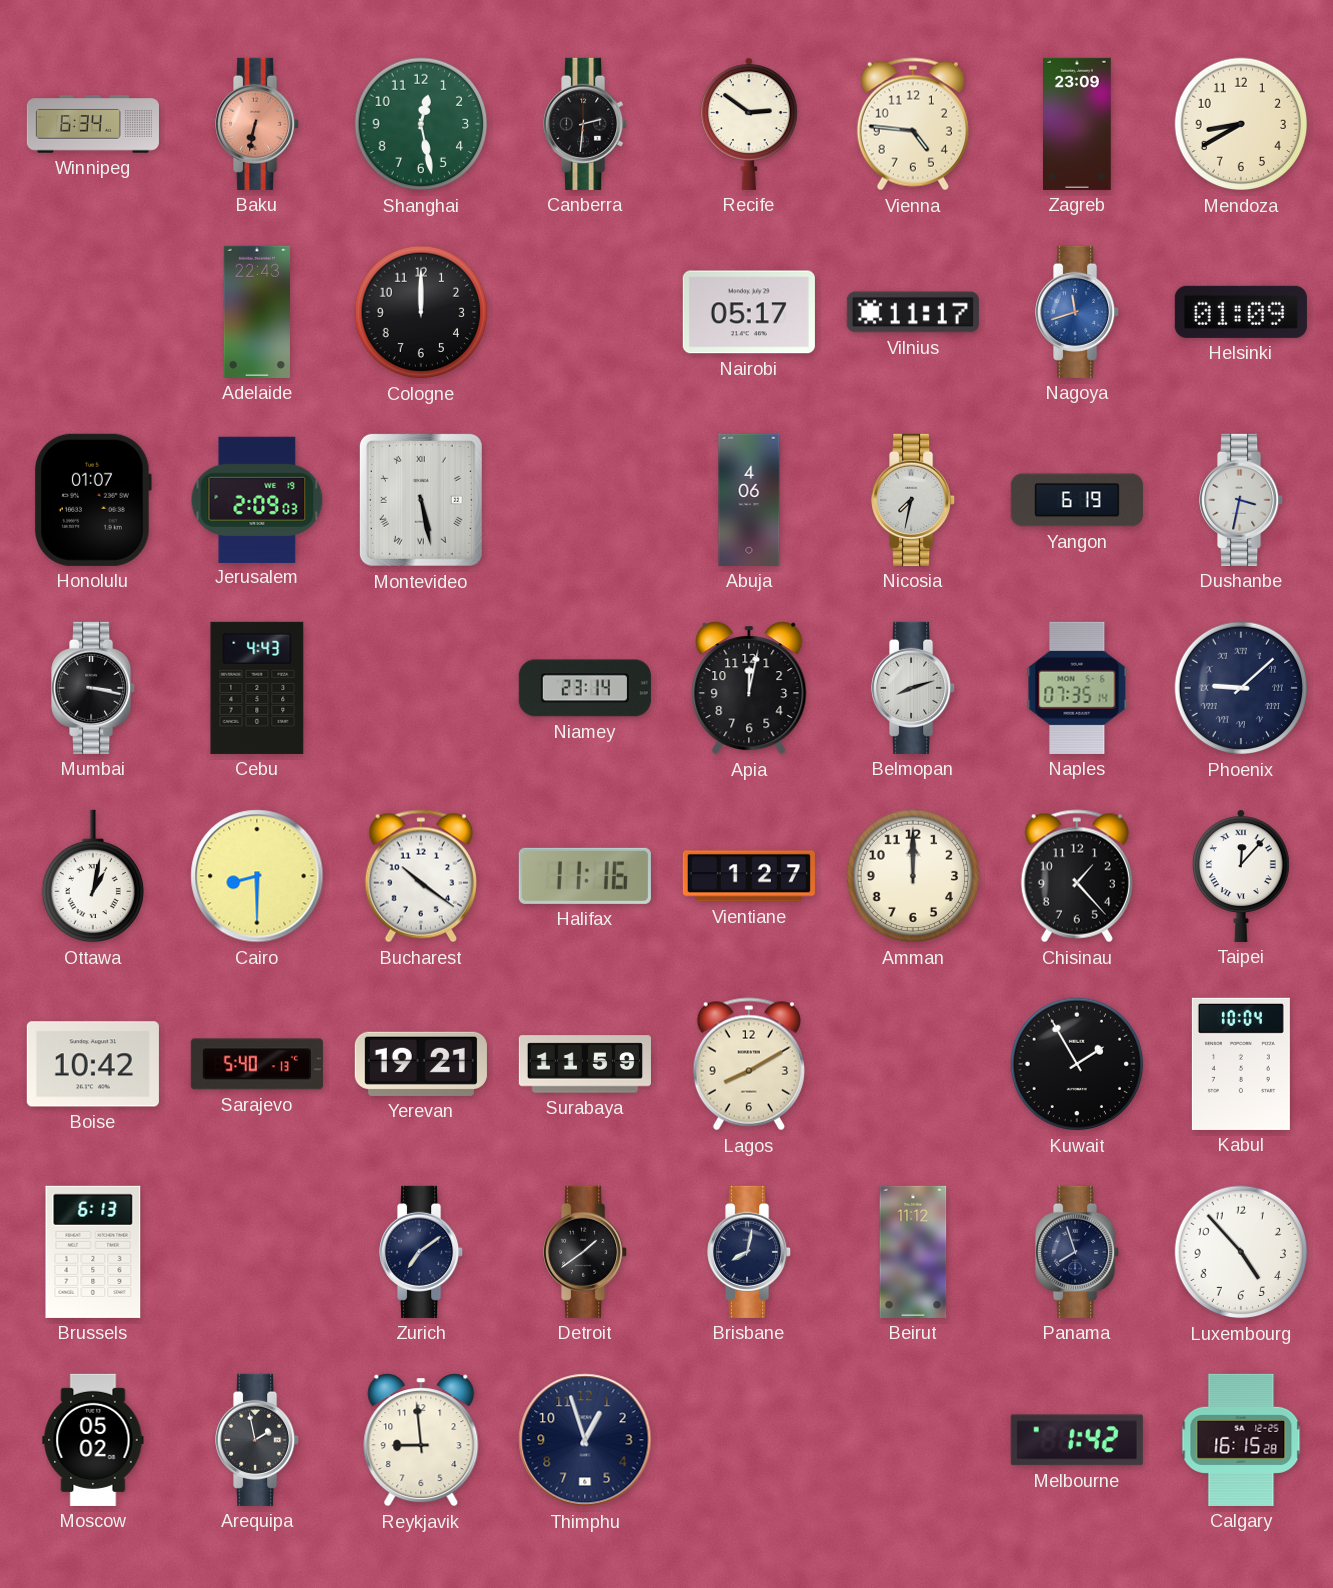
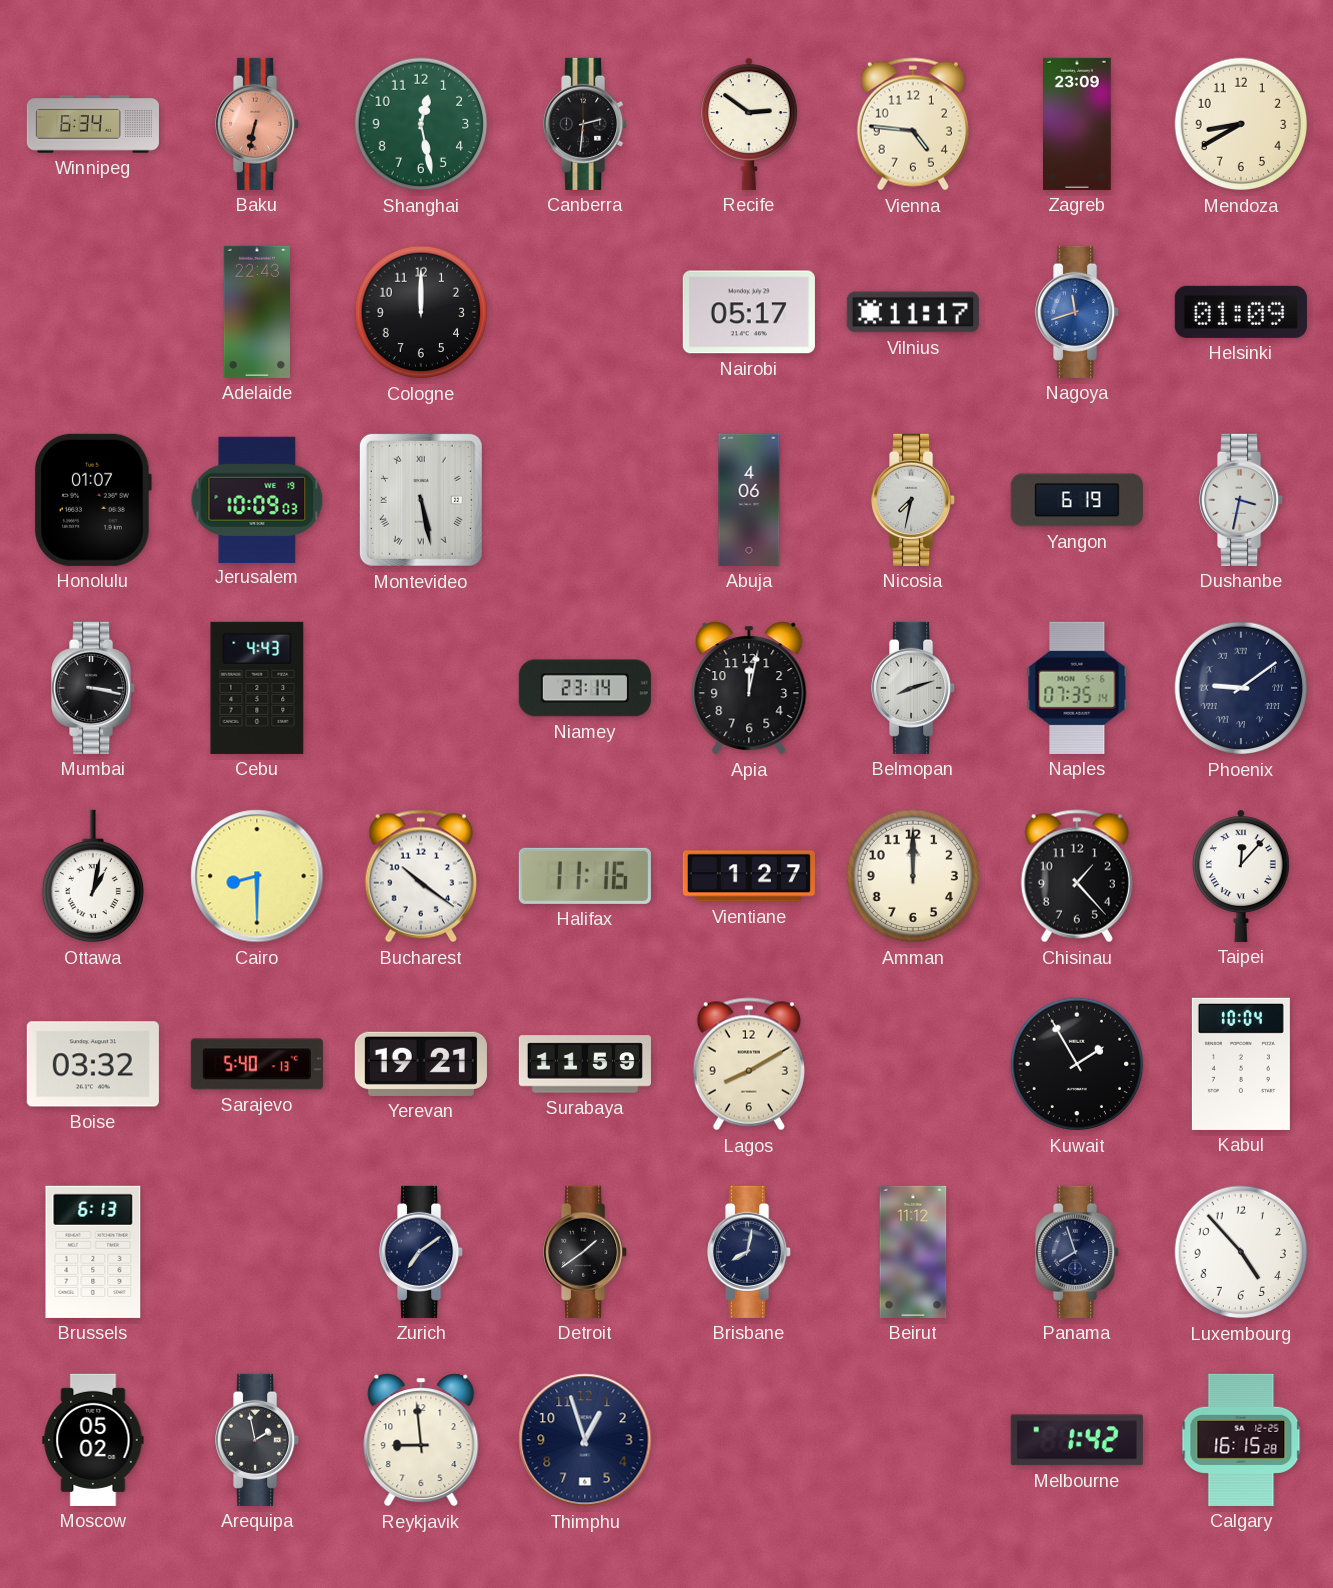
Jerusalem: 2:09 -> 10:09 (257, 499)
Phoenix: 9:08 -> 9:09 (1241, 688)
Boise: 10:42 -> 03:32 (93, 1064)
